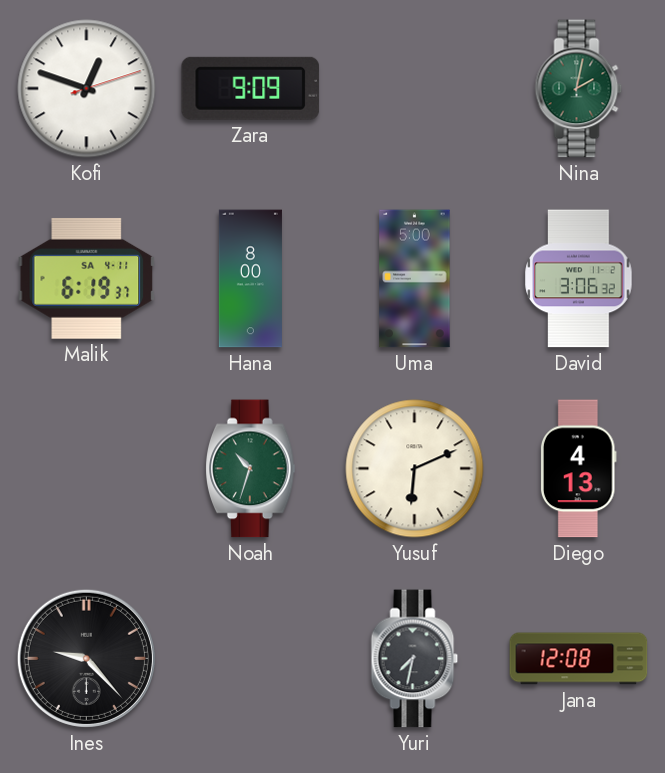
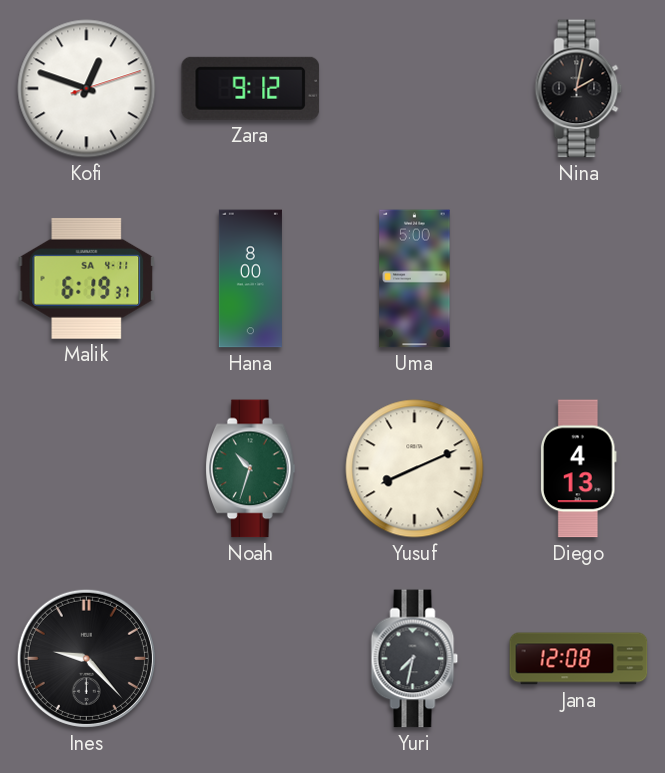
Zara: 9:09 -> 9:12 (251, 88)
Nina dial: green -> black (579, 89)
David: 3:06 -> none (579, 279)
Yusuf: 6:11 -> 8:11 (415, 469)
